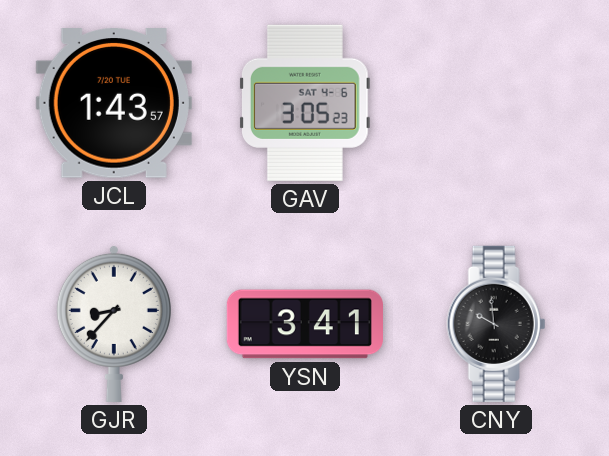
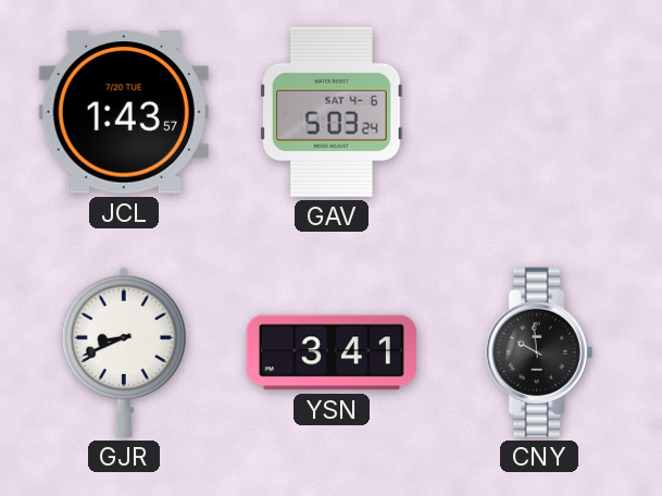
GAV: 3:05 -> 5:03 (332, 112)
GJR: 8:37 -> 8:41 (124, 351)
